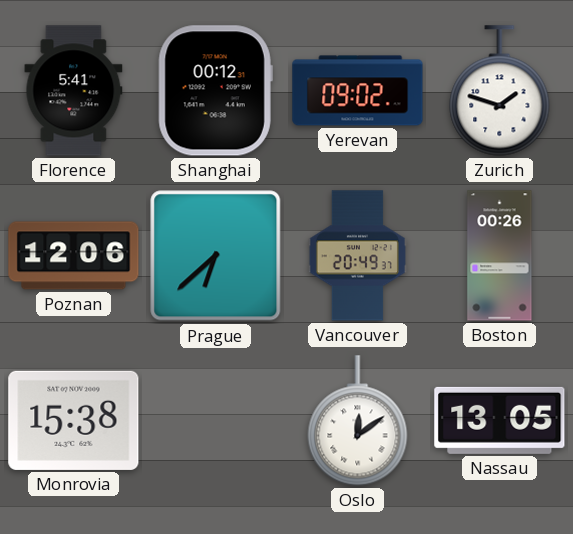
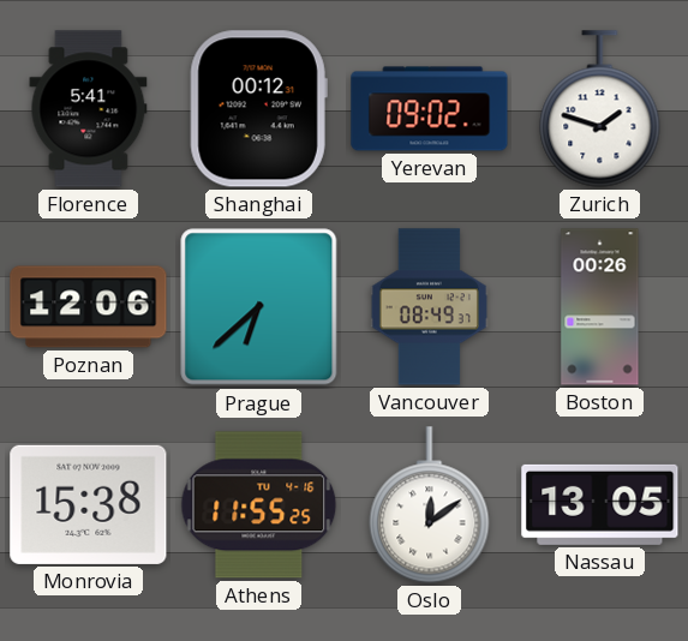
Vancouver: 20:49 -> 08:49 (429, 307)
Athens: none -> 11:55 (259, 505)
